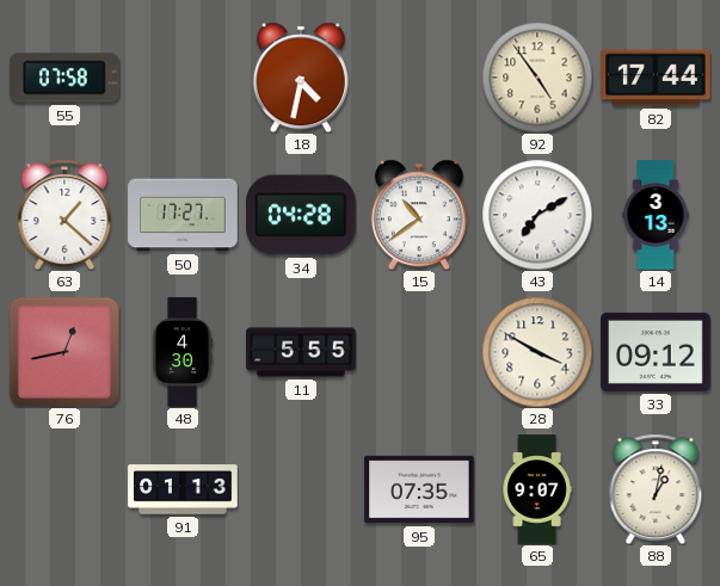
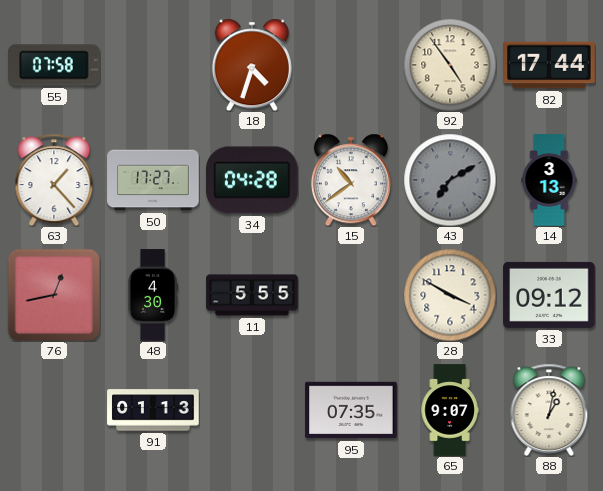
18: 4:32 -> 4:33 (252, 65)
63: 1:22 -> 1:23 (54, 179)
43 dial: white -> grey (450, 180)
